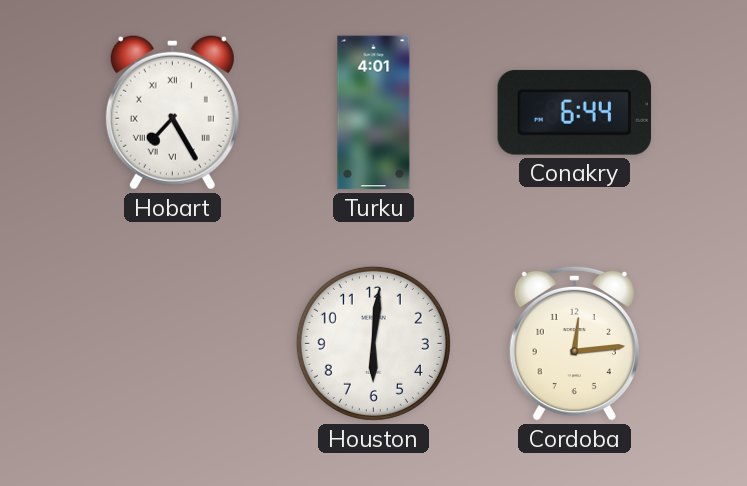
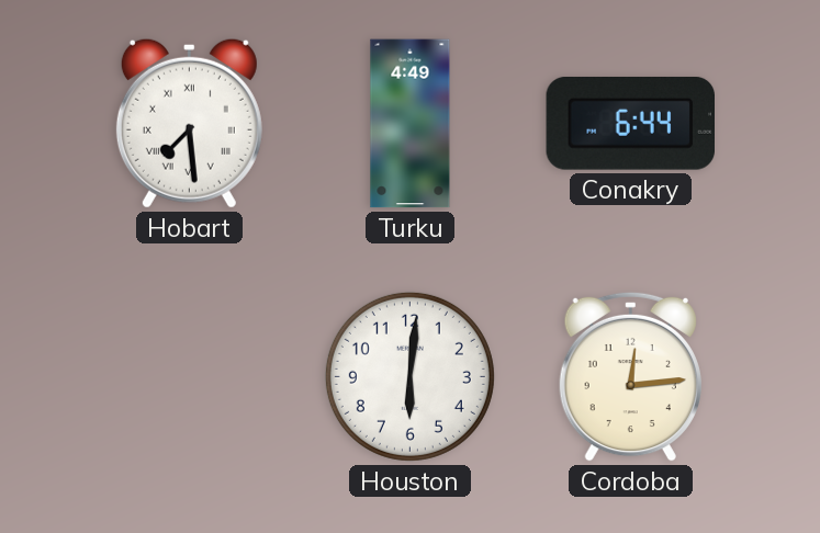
Hobart: 7:25 -> 7:29 (189, 123)
Turku: 4:01 -> 4:49 (411, 124)
